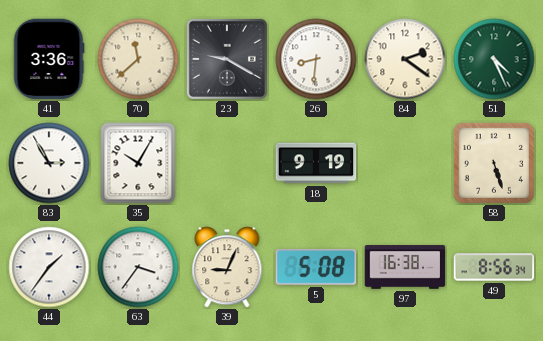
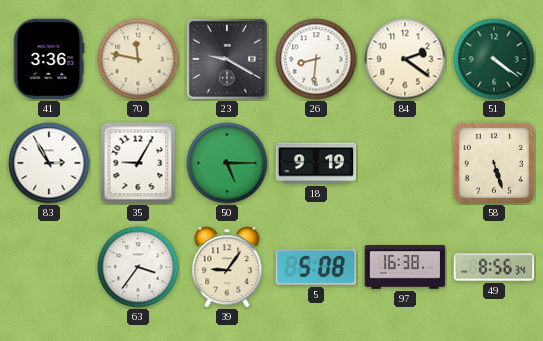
70: 11:38 -> 11:47 (138, 59)
51: 4:26 -> 4:21 (494, 59)
35: 10:05 -> 9:05 (138, 163)
50: none -> 5:15 (227, 163)
44: 1:36 -> none (49, 267)
39: 9:04 -> 9:06 (227, 267)
